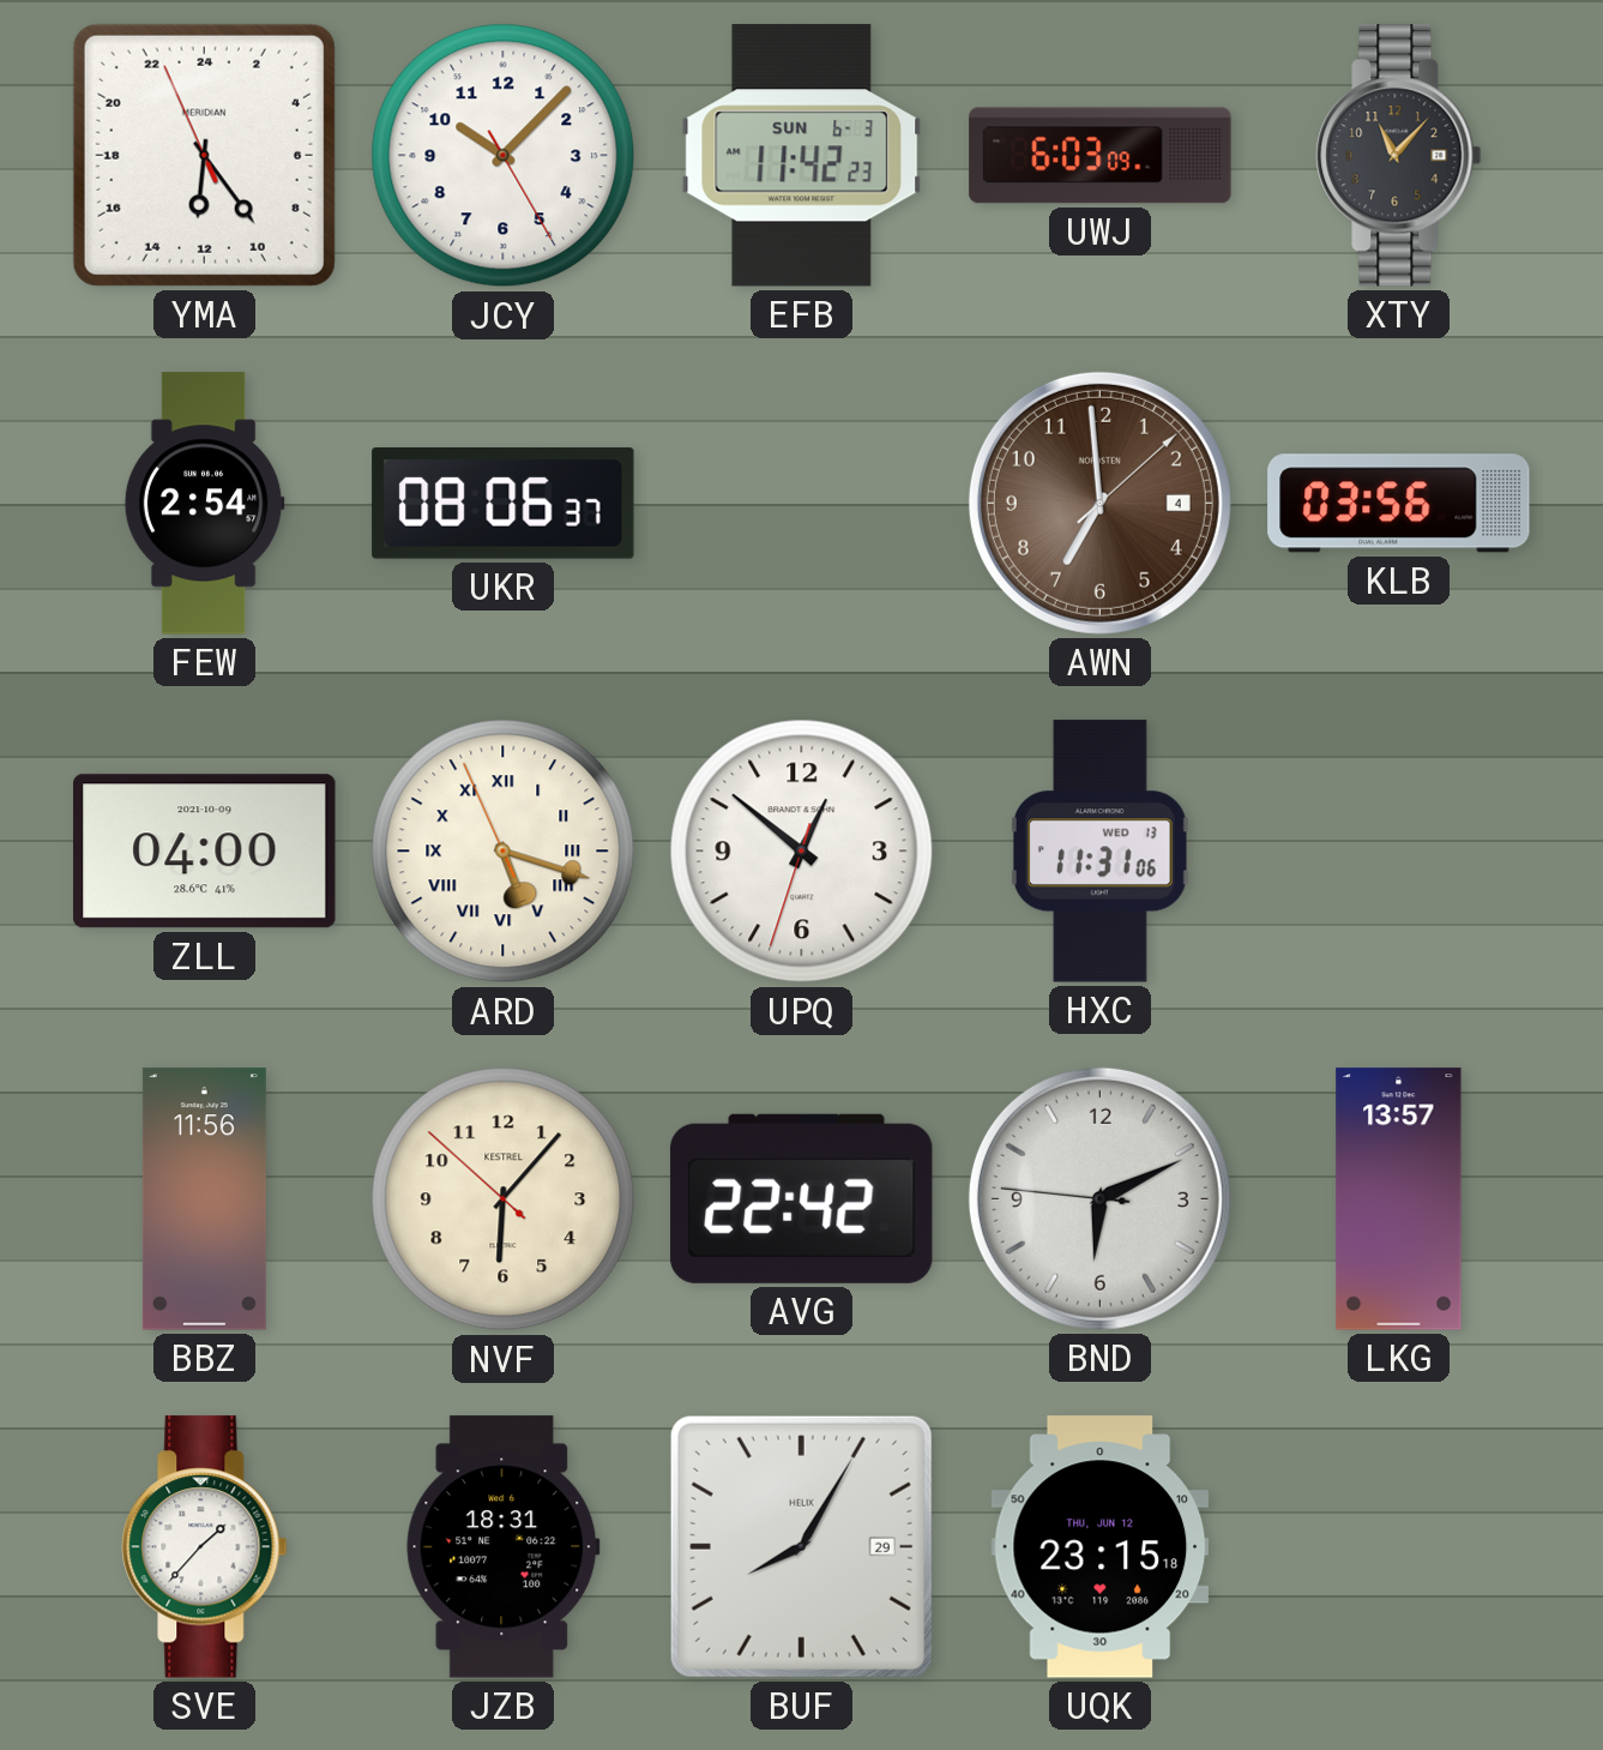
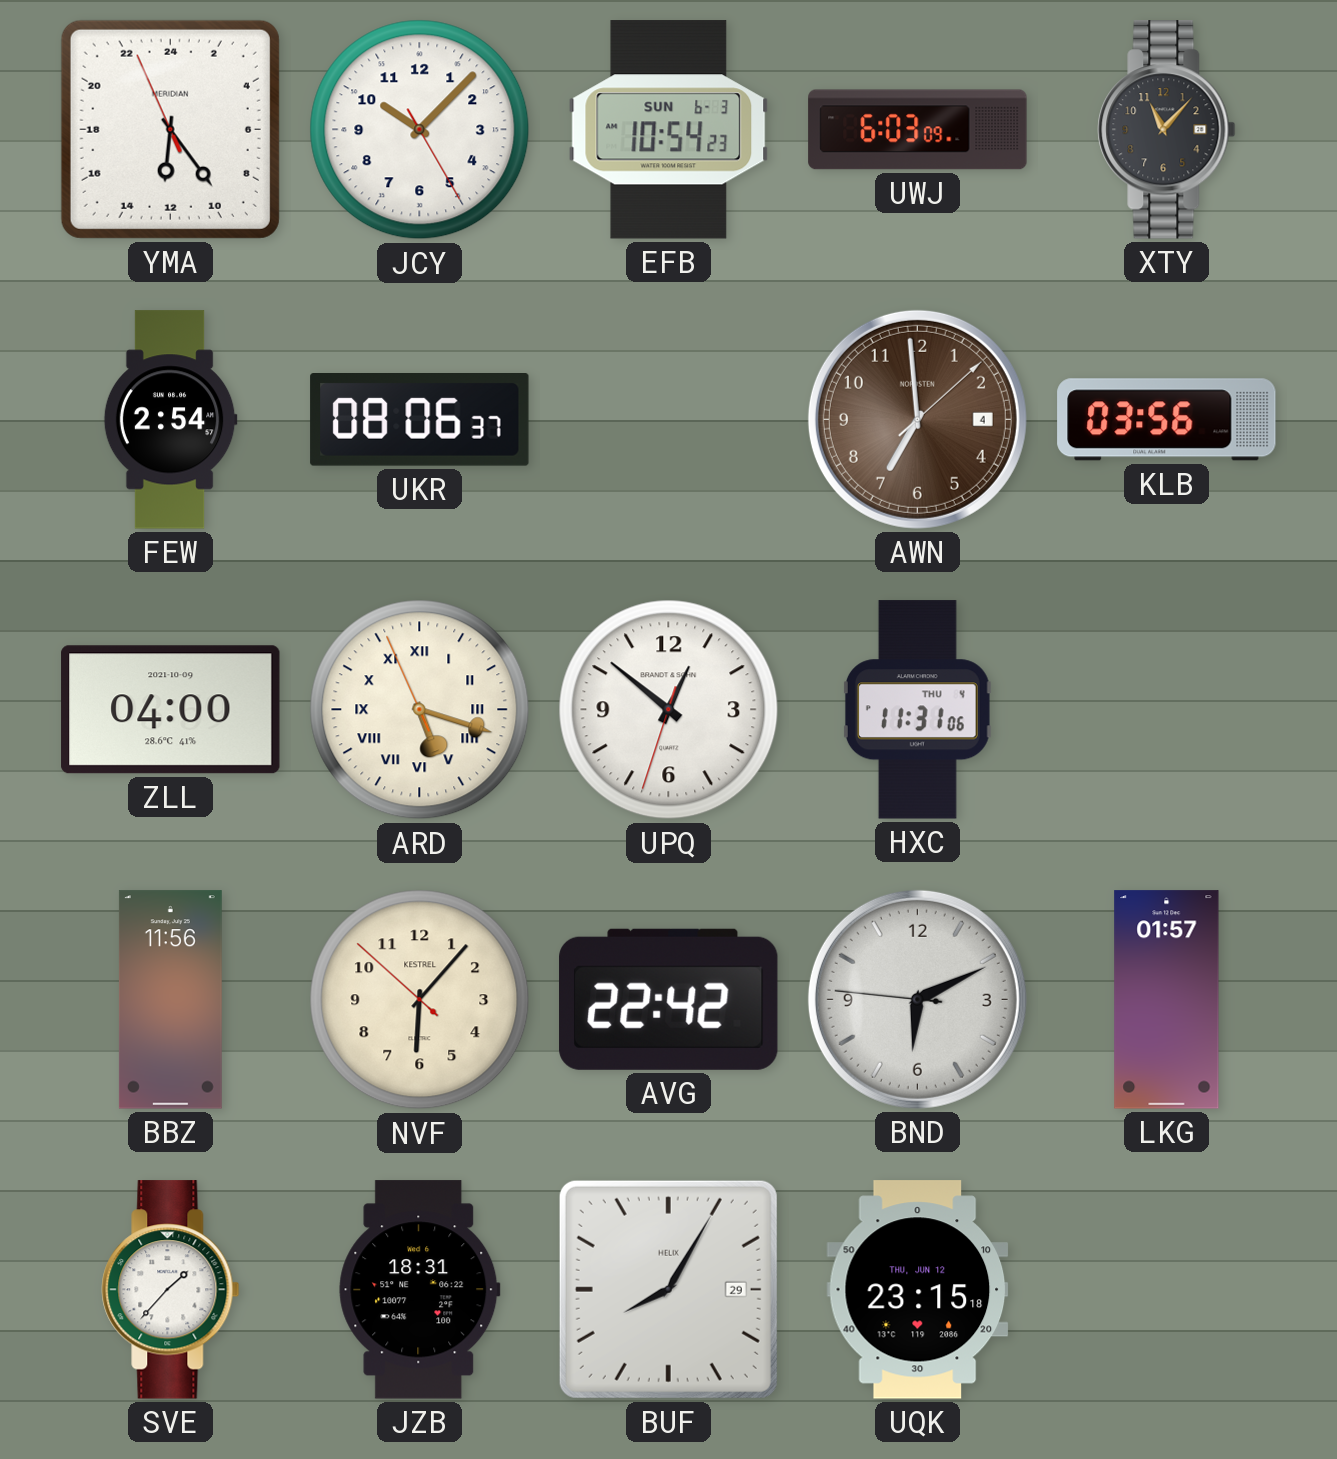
EFB: 11:42 -> 10:54 (669, 130)
HXC date: WED 13 -> THU 4 (917, 710)
LKG: 13:57 -> 01:57 (1167, 1000)
